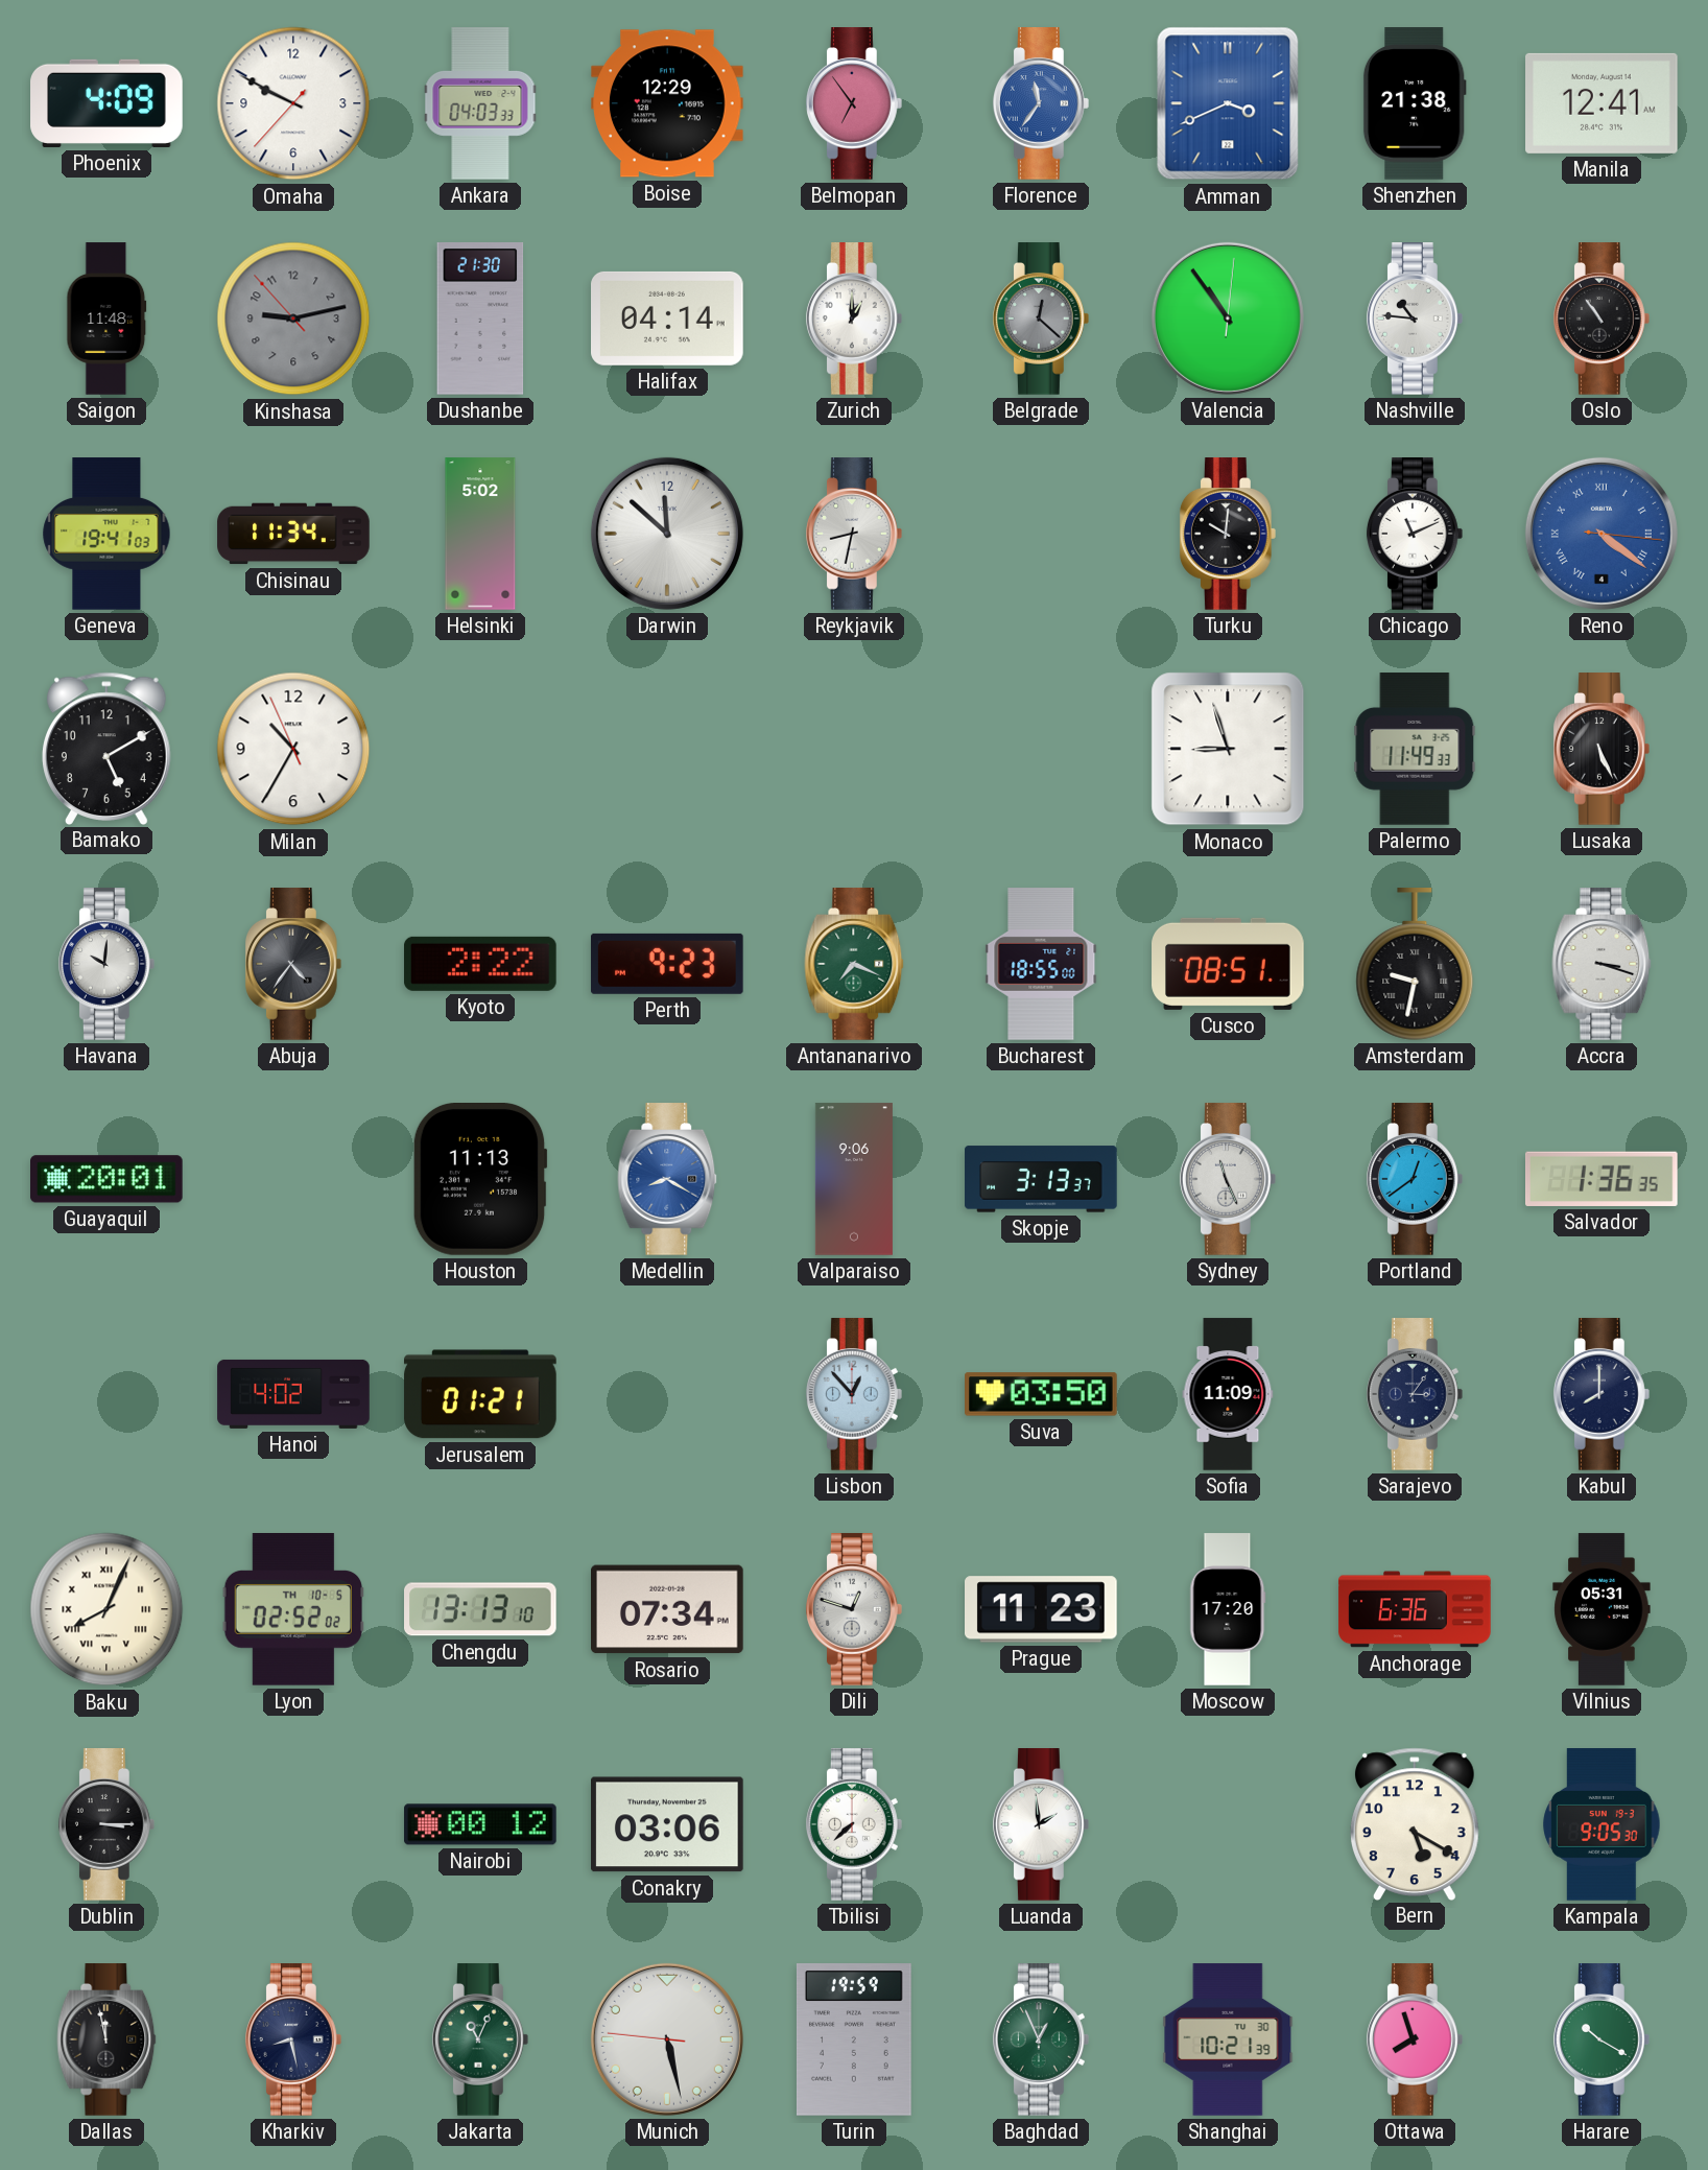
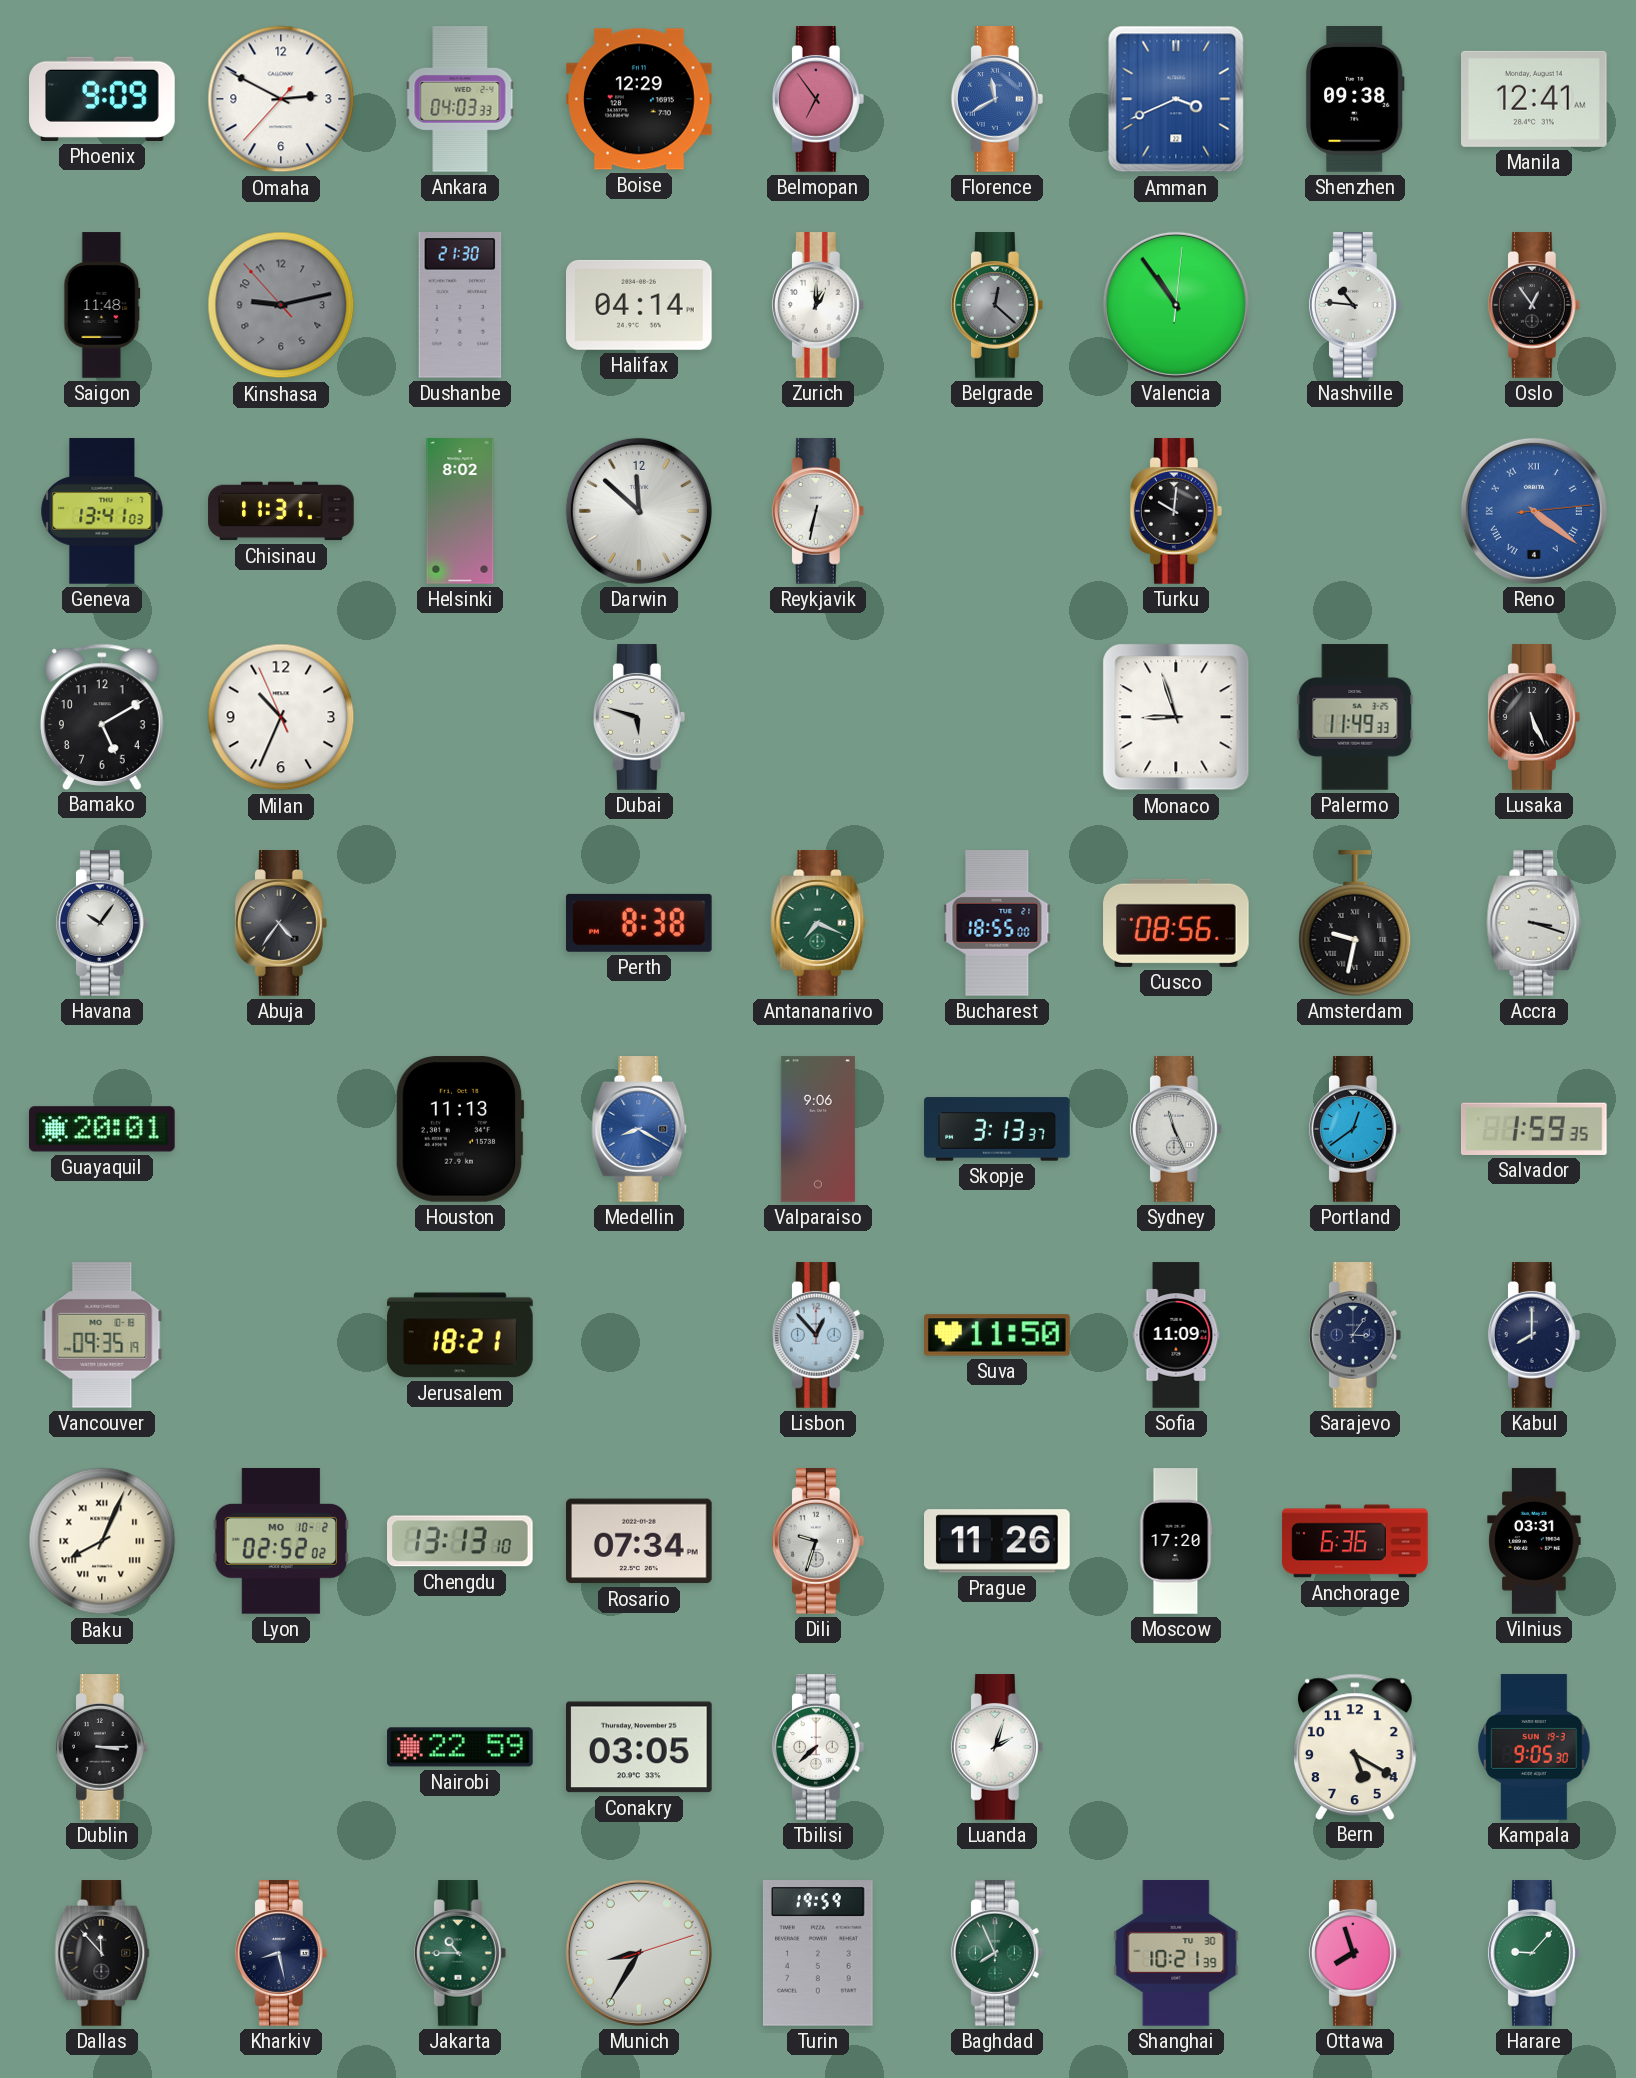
Phoenix: 4:09 -> 9:09 (102, 99)
Omaha: 9:49 -> 2:49 (281, 99)
Florence: 11:36 -> 11:40 (997, 99)
Shenzhen: 21:38 -> 09:38 (1355, 99)
Oslo: 10:54 -> 12:54 (1534, 305)
Geneva: 19:41 -> 13:41 (102, 511)
Chisinau: 11:34 -> 11:31 (281, 511)
Helsinki: 5:02 -> 8:02 (460, 511)
Reykjavik: 8:32 -> 6:32 (818, 511)
Chicago: 11:11 -> none (1415, 534)
Reno: 4:21:16 -> 4:21:14 (1534, 511)
Milan: 10:34 -> 10:33 (281, 717)
Dubai: none -> 5:48 (639, 717)
Havana: 10:01 -> 10:06 (102, 923)
Kyoto: 2:22 -> none (481, 964)
Perth: 9:23 -> 8:38 (639, 923)
Cusco: 08:51 -> 08:56 (1176, 923)
Salvador: 1:36 -> 1:59 (1535, 1129)
Vancouver: none -> 09:35 (102, 1336)
Hanoi: 4:02 -> none (293, 1394)
Jerusalem: 01:21 -> 18:21 (460, 1335)
Suva: 03:50 -> 11:50 (997, 1335)
Lyon date: TH 10-5 -> MO 10-2 (280, 1542)
Dili: 12:48 -> 9:33 (818, 1541)
Prague: 11:23 -> 11:26 (998, 1541)
Vilnius: 05:31 -> 03:31 (1534, 1541)
Nairobi: 00:12 -> 22:59 (460, 1747)
Conakry: 03:06 -> 03:05 (640, 1747)
Luanda: 1:59 -> 2:03 (997, 1747)
Dallas: 11:58 -> 11:53 (102, 1953)
Jakarta: 11:04 -> 10:45 (460, 1953)
Munich: 5:27 -> 8:35 (639, 1953)
Baghdad: 12:56 -> 7:56 (997, 1953)
Harare: 10:20 -> 9:07 (1534, 1953)
